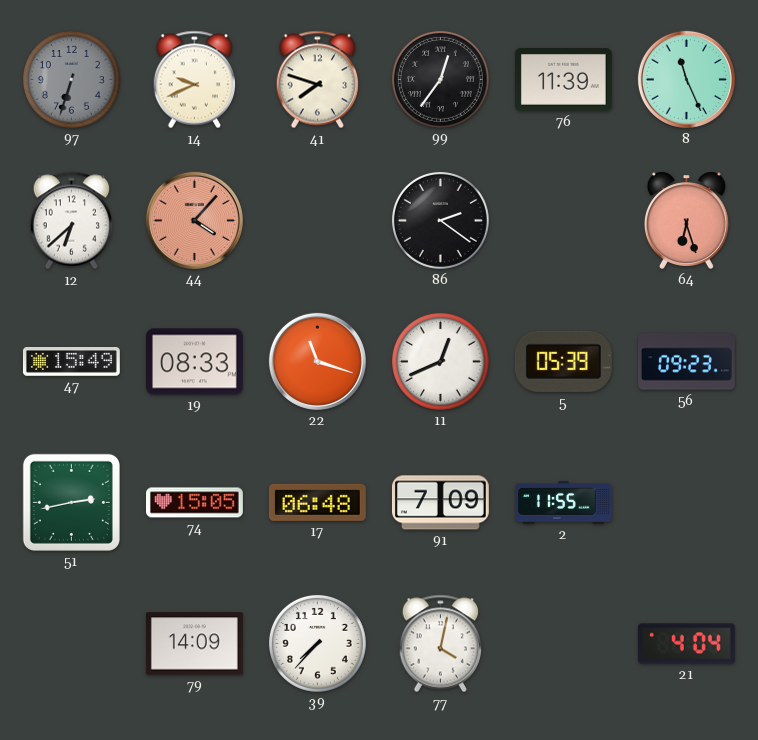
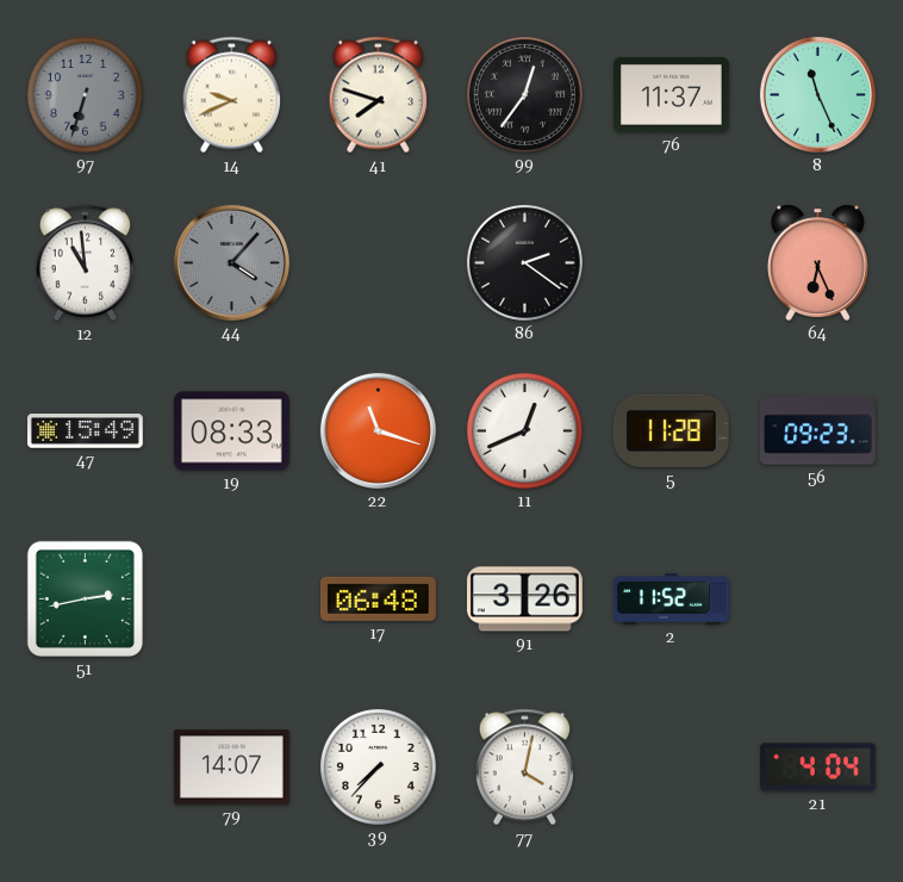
76: 11:39 -> 11:37 (671, 95)
12: 6:38 -> 10:59 (85, 263)
44 dial: salmon -> grey (231, 262)
64: 6:27 -> 6:26 (817, 262)
5: 05:39 -> 11:28 (671, 430)
74: 15:05 -> none (195, 503)
91: 7:09 -> 3:26 (524, 600)
2: 11:55 -> 11:52 (672, 600)
79: 14:09 -> 14:07 (231, 768)
